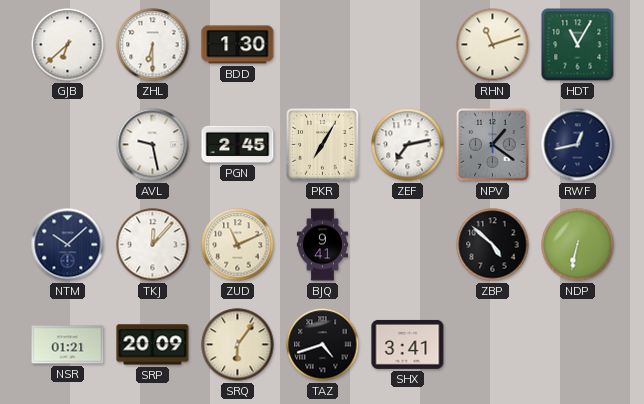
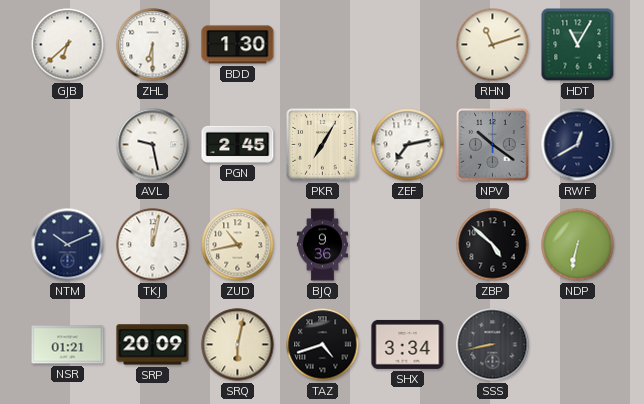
NPV: 1:21 -> 10:21 (493, 145)
RWF: 12:43 -> 12:40 (578, 145)
NTM: 10:08 -> 10:11 (68, 245)
TKJ: 12:07 -> 12:02 (153, 245)
ZUD: 11:11 -> 10:43 (238, 245)
BJQ: 9:41 -> 9:36 (322, 245)
SRQ: 6:06 -> 6:02 (238, 345)
SHX: 3:41 -> 3:34 (408, 344)
SSS: none -> 8:43 (493, 345)
